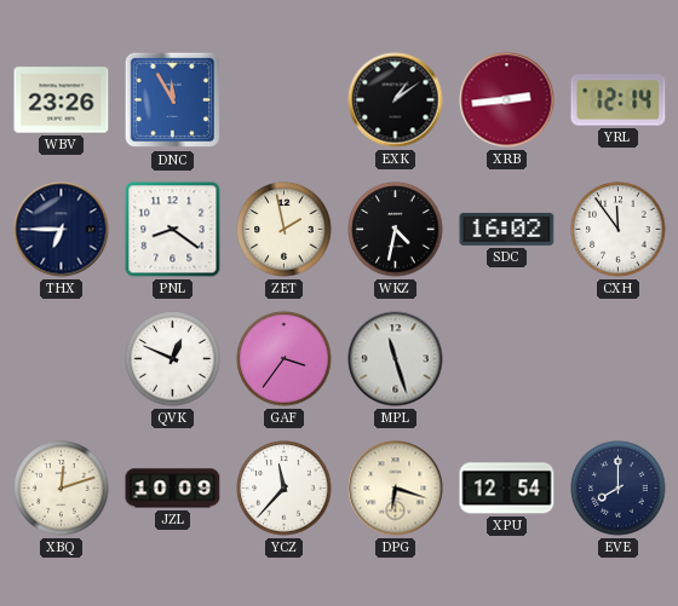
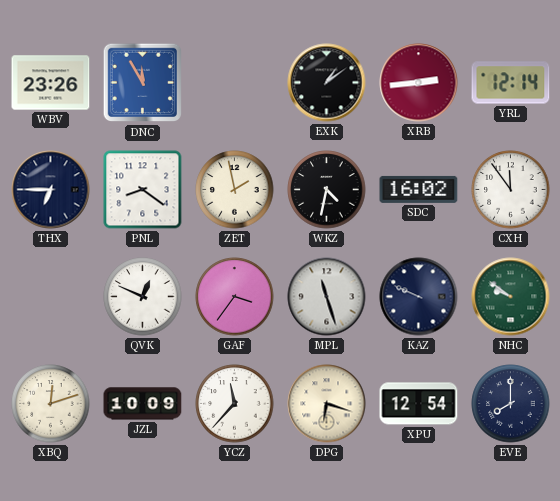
KAZ: none -> 9:49 (419, 297)
NHC: none -> 9:51 (511, 297)
